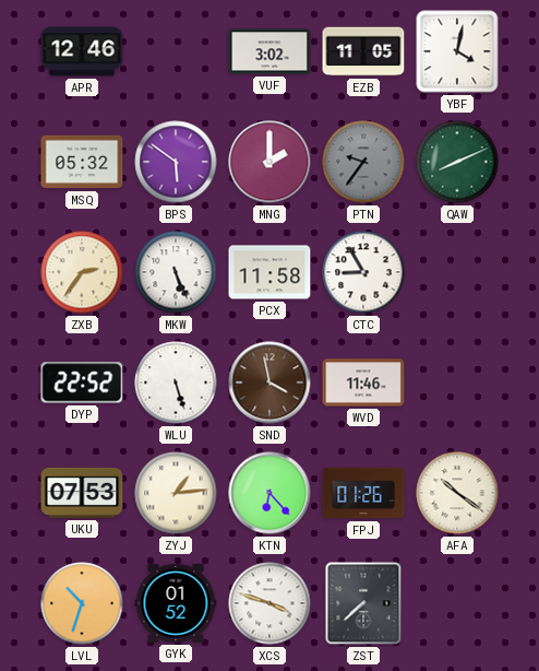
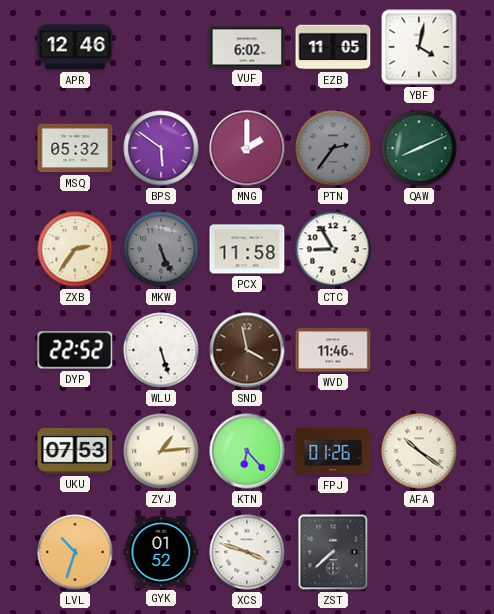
VUF: 3:02 -> 6:02 (247, 47)
PTN: 9:36 -> 2:36 (333, 148)
MKW dial: white -> grey (161, 249)
